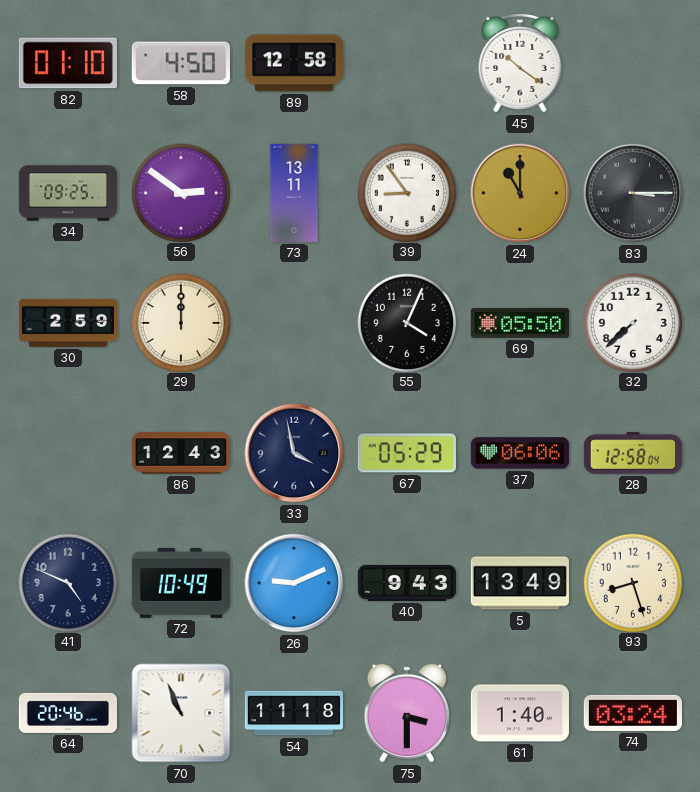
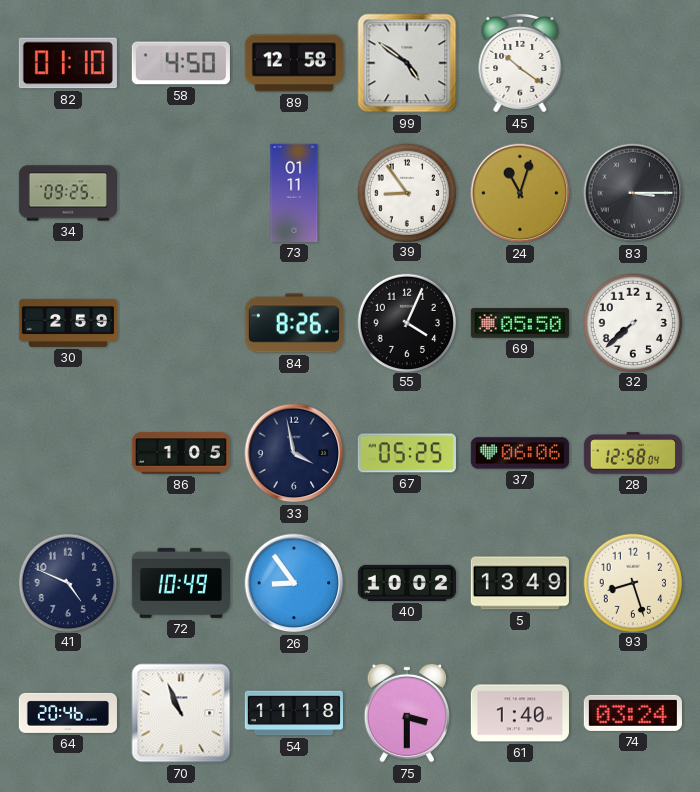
99: none -> 4:51 (407, 63)
56: 2:51 -> none (180, 192)
73: 13:11 -> 01:11 (294, 193)
24: 11:00 -> 11:03 (520, 193)
29: 12:00 -> none (180, 322)
84: none -> 8:26 (294, 323)
86: 12:43 -> 1:05 (181, 453)
67: 05:29 -> 05:25 (407, 453)
26: 9:11 -> 8:54 (294, 583)
40: 9:43 -> 10:02 (407, 583)
